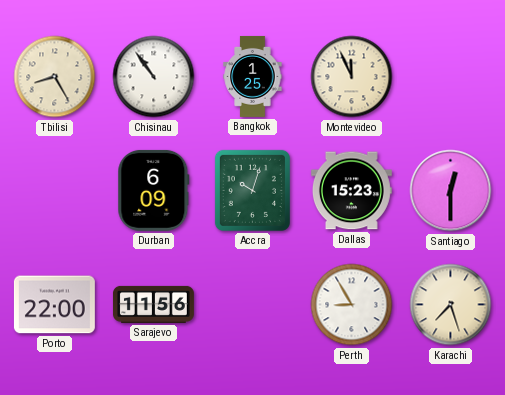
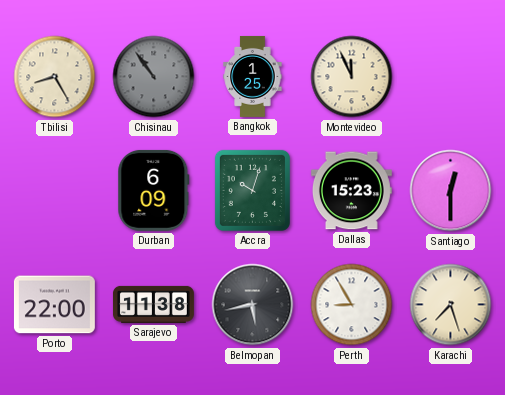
Chisinau dial: white -> grey (154, 77)
Sarajevo: 11:56 -> 11:38 (153, 304)
Belmopan: none -> 5:43 (253, 305)
